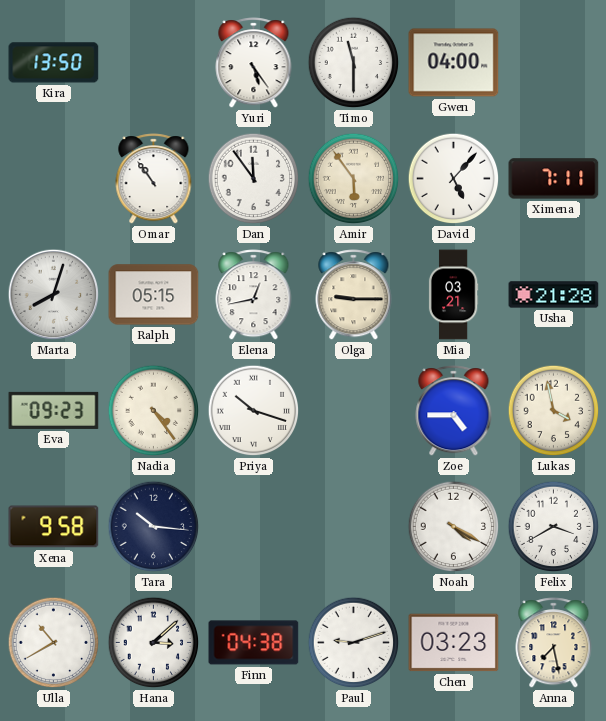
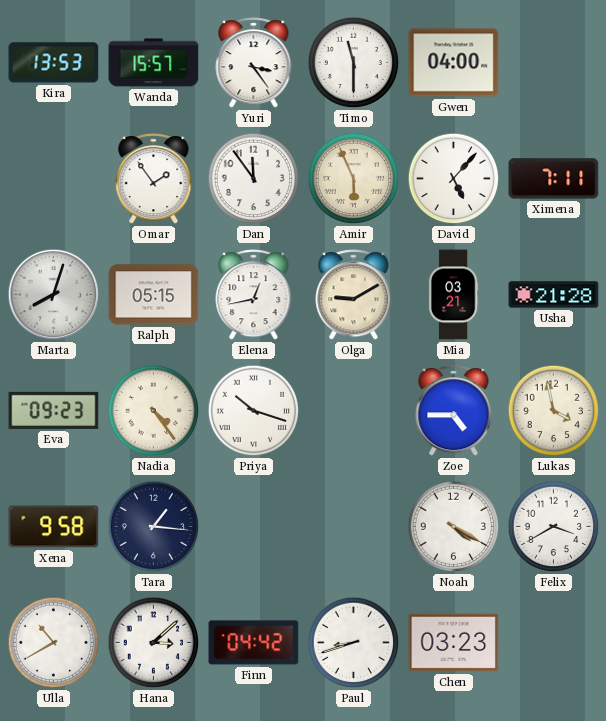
Kira: 13:50 -> 13:53 (54, 63)
Wanda: none -> 15:57 (154, 63)
Yuri: 5:24 -> 3:24 (254, 63)
Omar: 10:54 -> 1:54 (154, 179)
Amir: 5:54 -> 5:56 (354, 179)
Olga: 9:15 -> 9:10 (354, 295)
Tara: 10:16 -> 1:16 (154, 527)
Finn: 04:38 -> 04:42 (254, 643)
Paul: 9:12 -> 8:42 (354, 643)
Anna: 7:28 -> none (554, 643)
